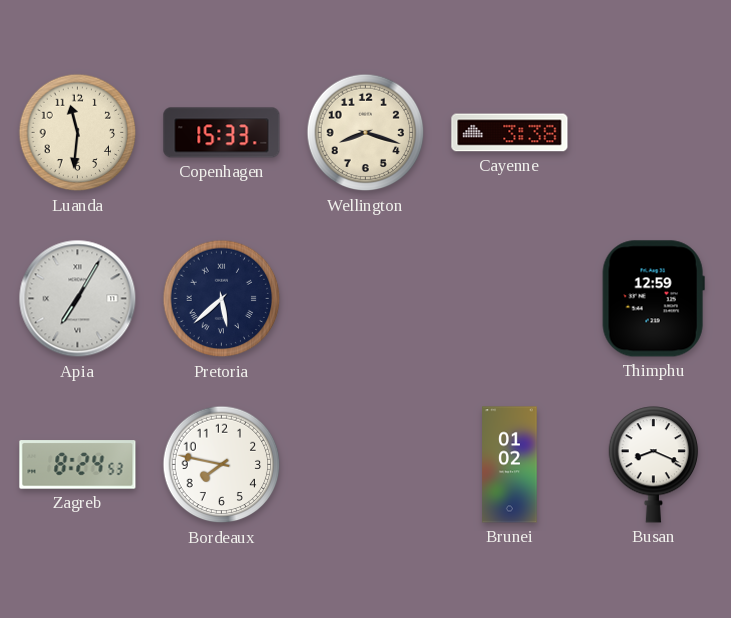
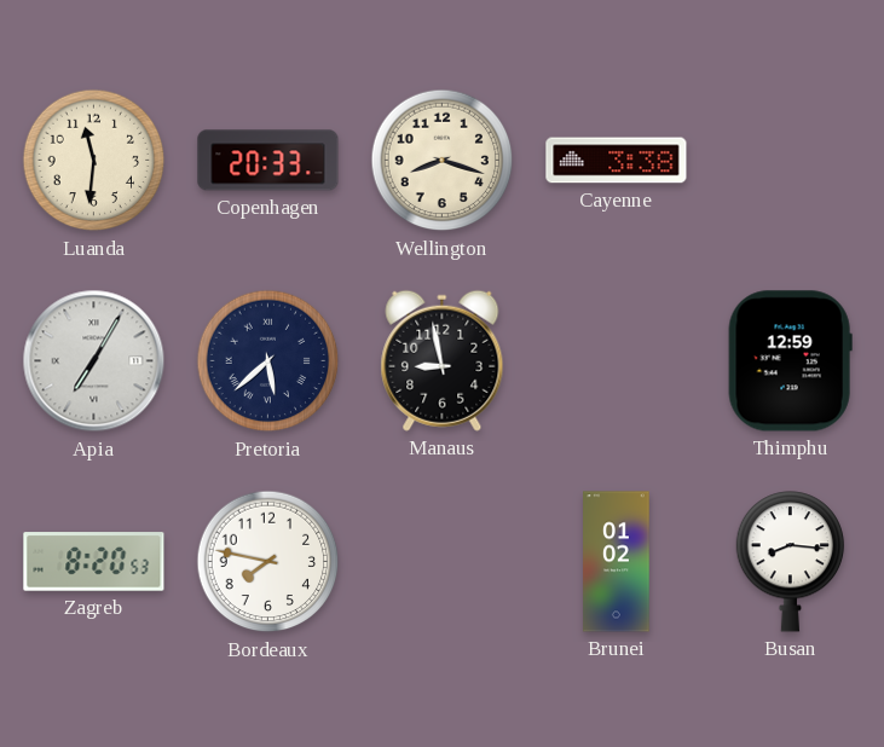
Copenhagen: 15:33 -> 20:33 (268, 161)
Manaus: none -> 8:58 (443, 360)
Zagreb: 8:24 -> 8:20 (94, 562)
Busan: 8:19 -> 8:16 (791, 562)
